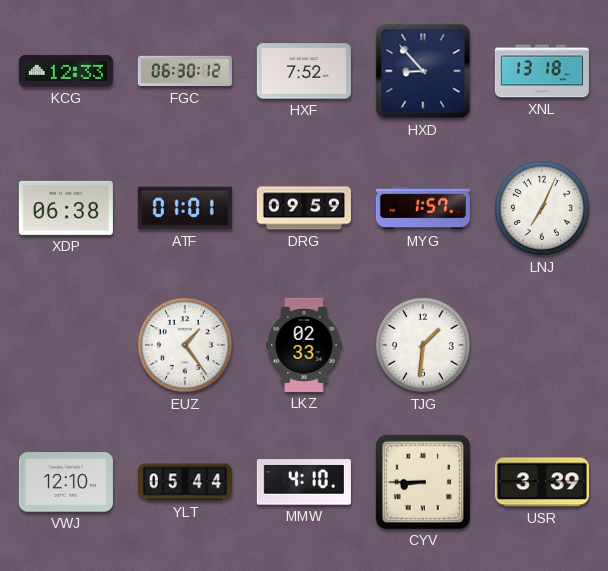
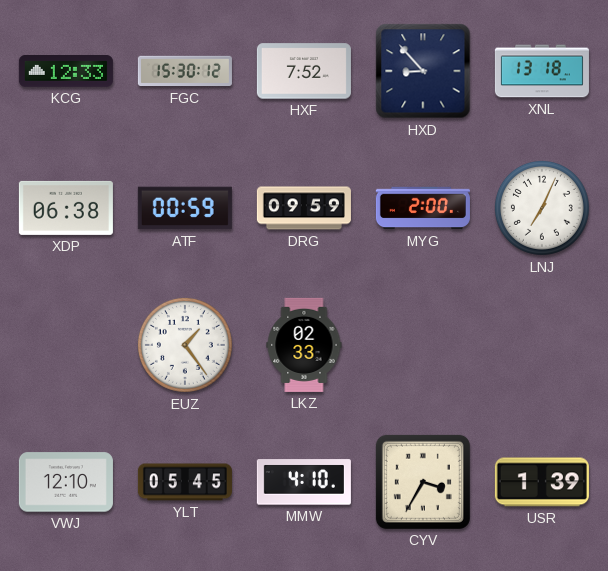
FGC: 06:30 -> 15:30 (185, 71)
ATF: 01:01 -> 00:59 (185, 208)
MYG: 1:57 -> 2:00 (423, 208)
TJG: 1:31 -> none (423, 345)
YLT: 05:44 -> 05:45 (185, 482)
CYV: 8:45 -> 3:35 (423, 482)
USR: 3:39 -> 1:39 (542, 482)
